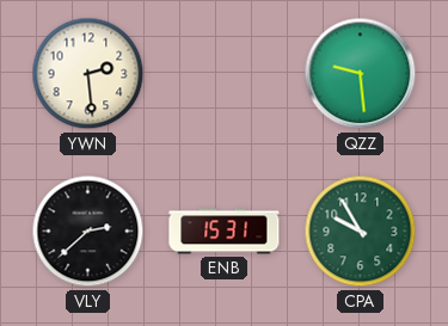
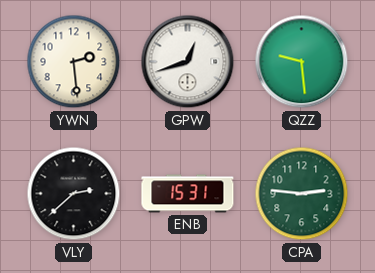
GPW: none -> 12:42 (188, 62)
CPA: 9:55 -> 2:46 (302, 194)
